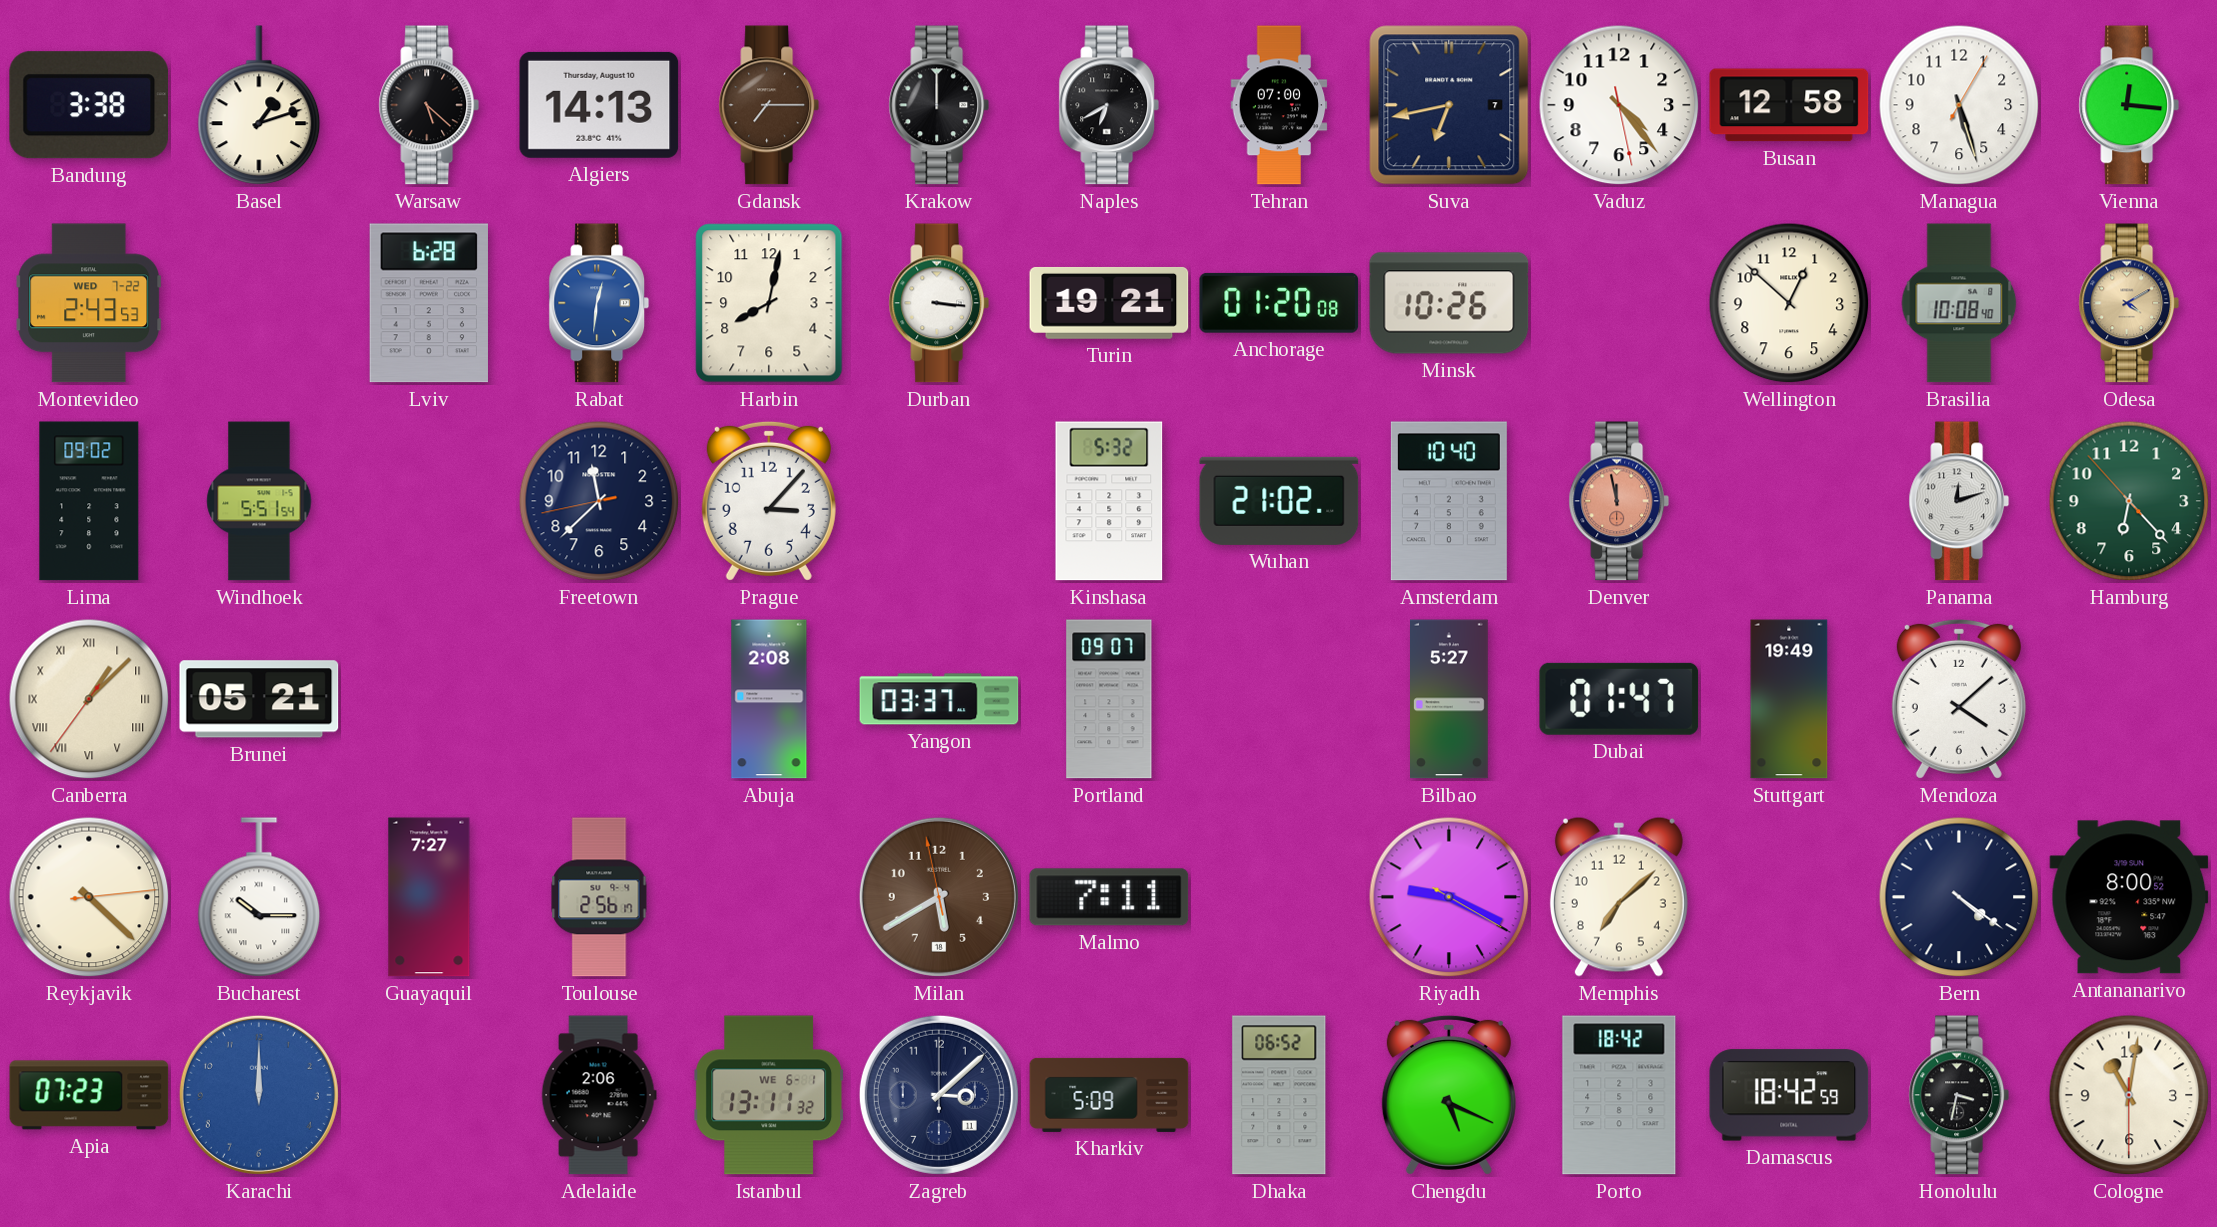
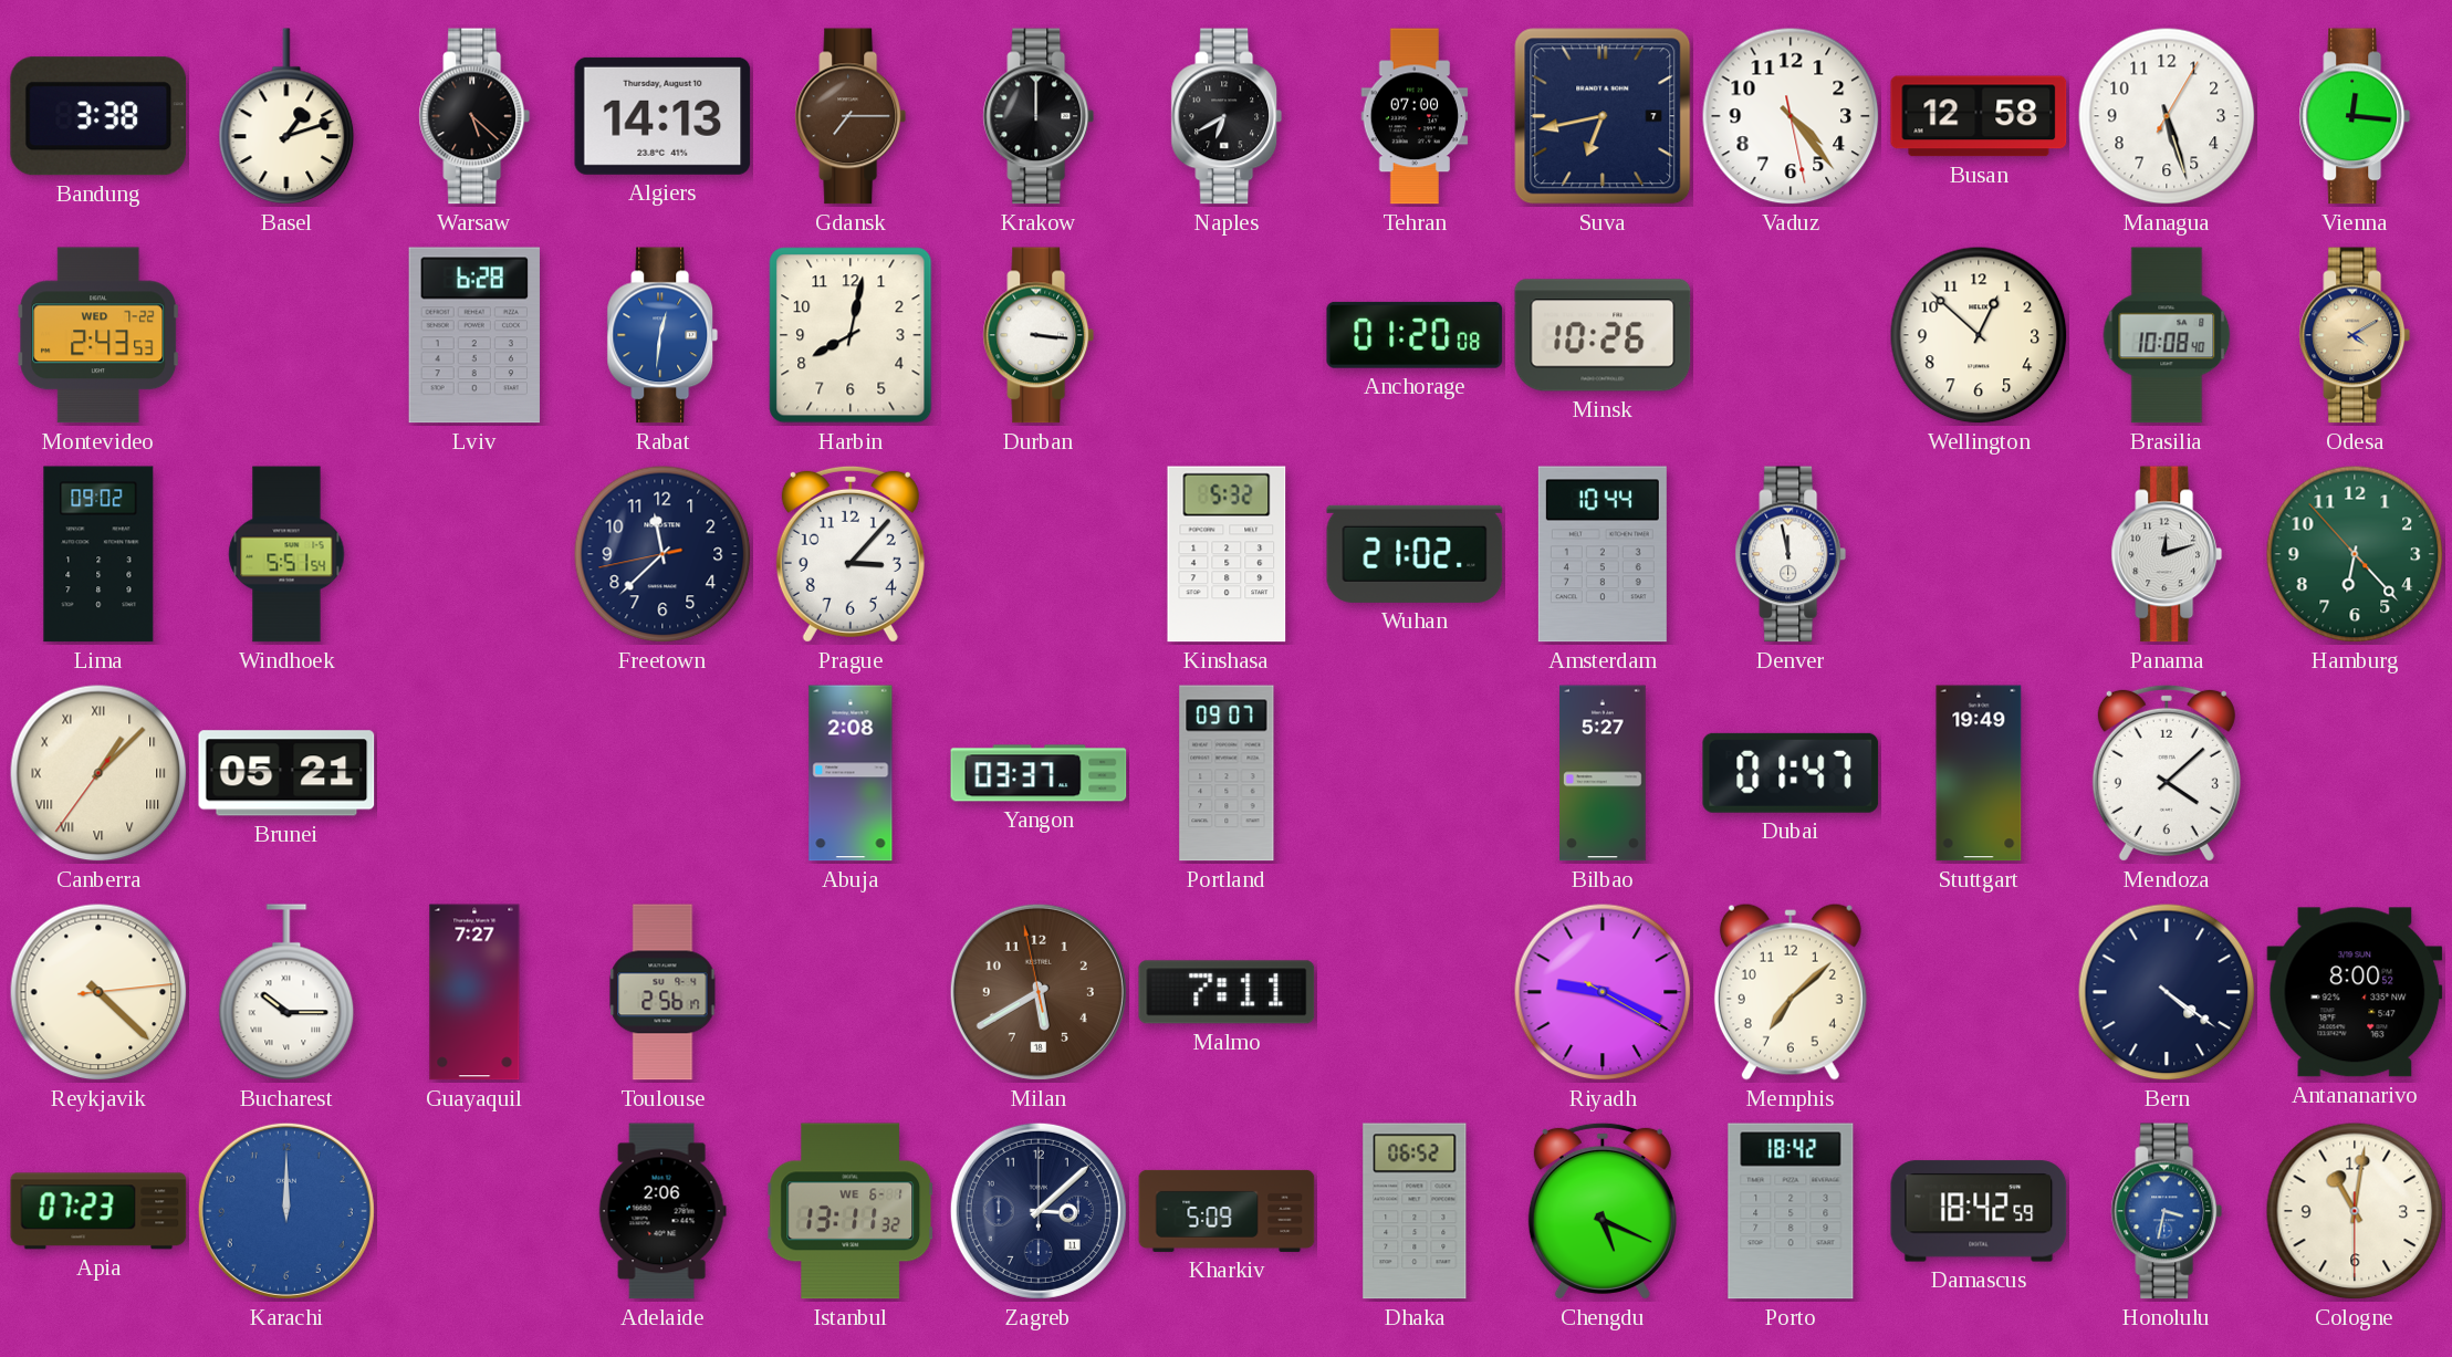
Turin: 19:21 -> none (1109, 303)
Amsterdam: 10:40 -> 10:44 (1603, 554)
Denver dial: salmon -> white (1791, 554)
Honolulu dial: black -> blue (2167, 1211)
